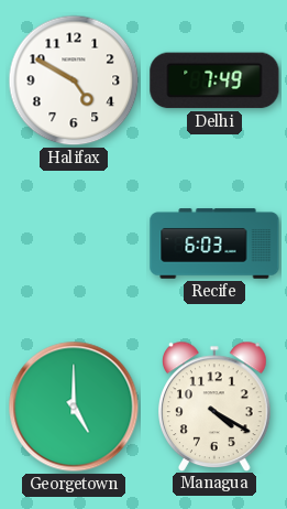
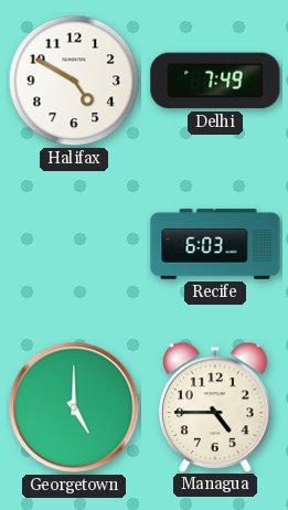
Managua: 4:20 -> 4:45 (216, 406)
